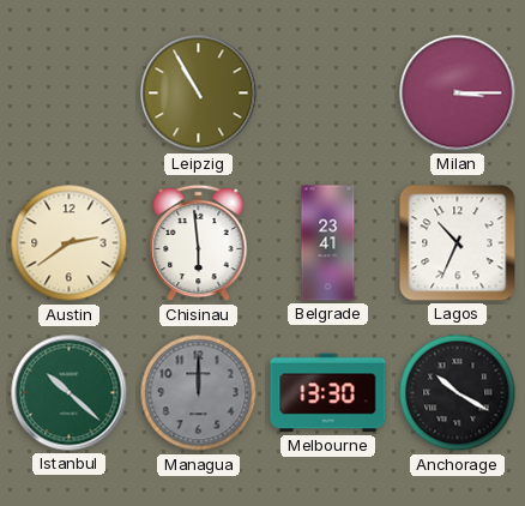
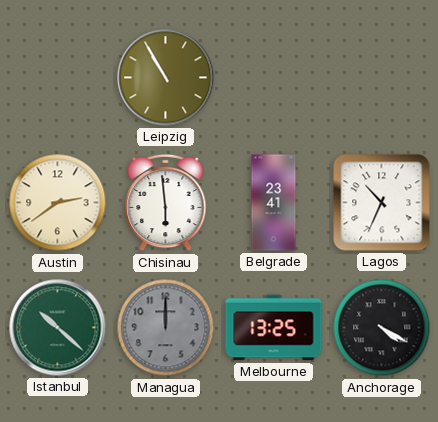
Milan: 3:15 -> none (458, 94)
Melbourne: 13:30 -> 13:25 (274, 328)
Anchorage: 10:20 -> 4:20 (382, 328)
